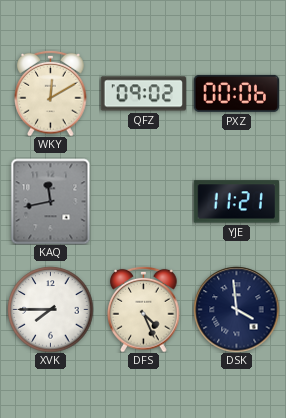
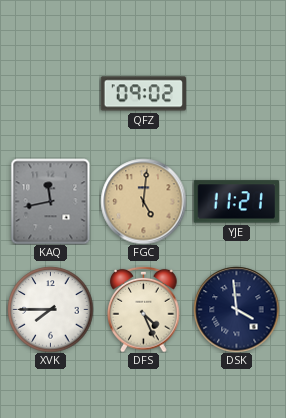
WKY: 12:10 -> none (51, 93)
PXZ: 00:06 -> none (236, 93)
FGC: none -> 5:01 (143, 201)
